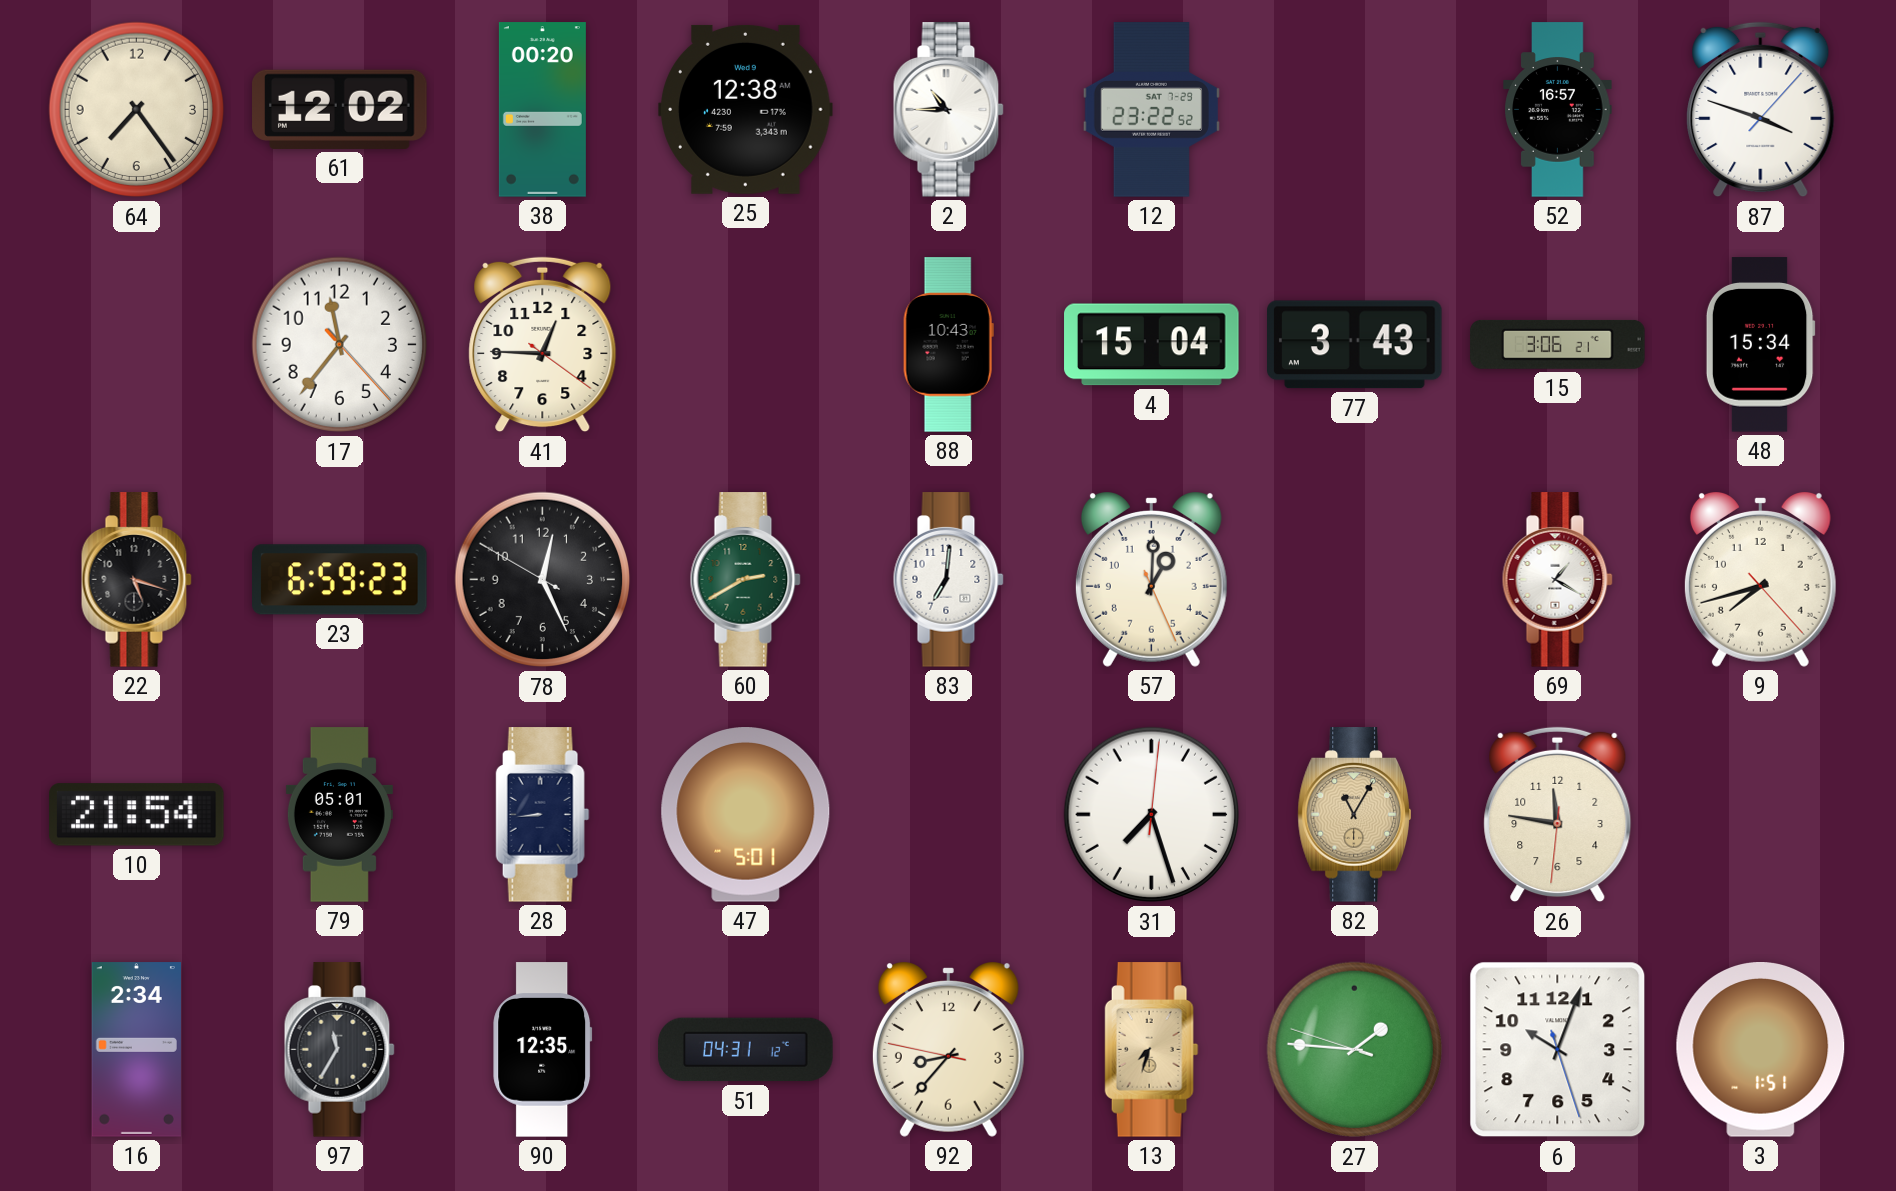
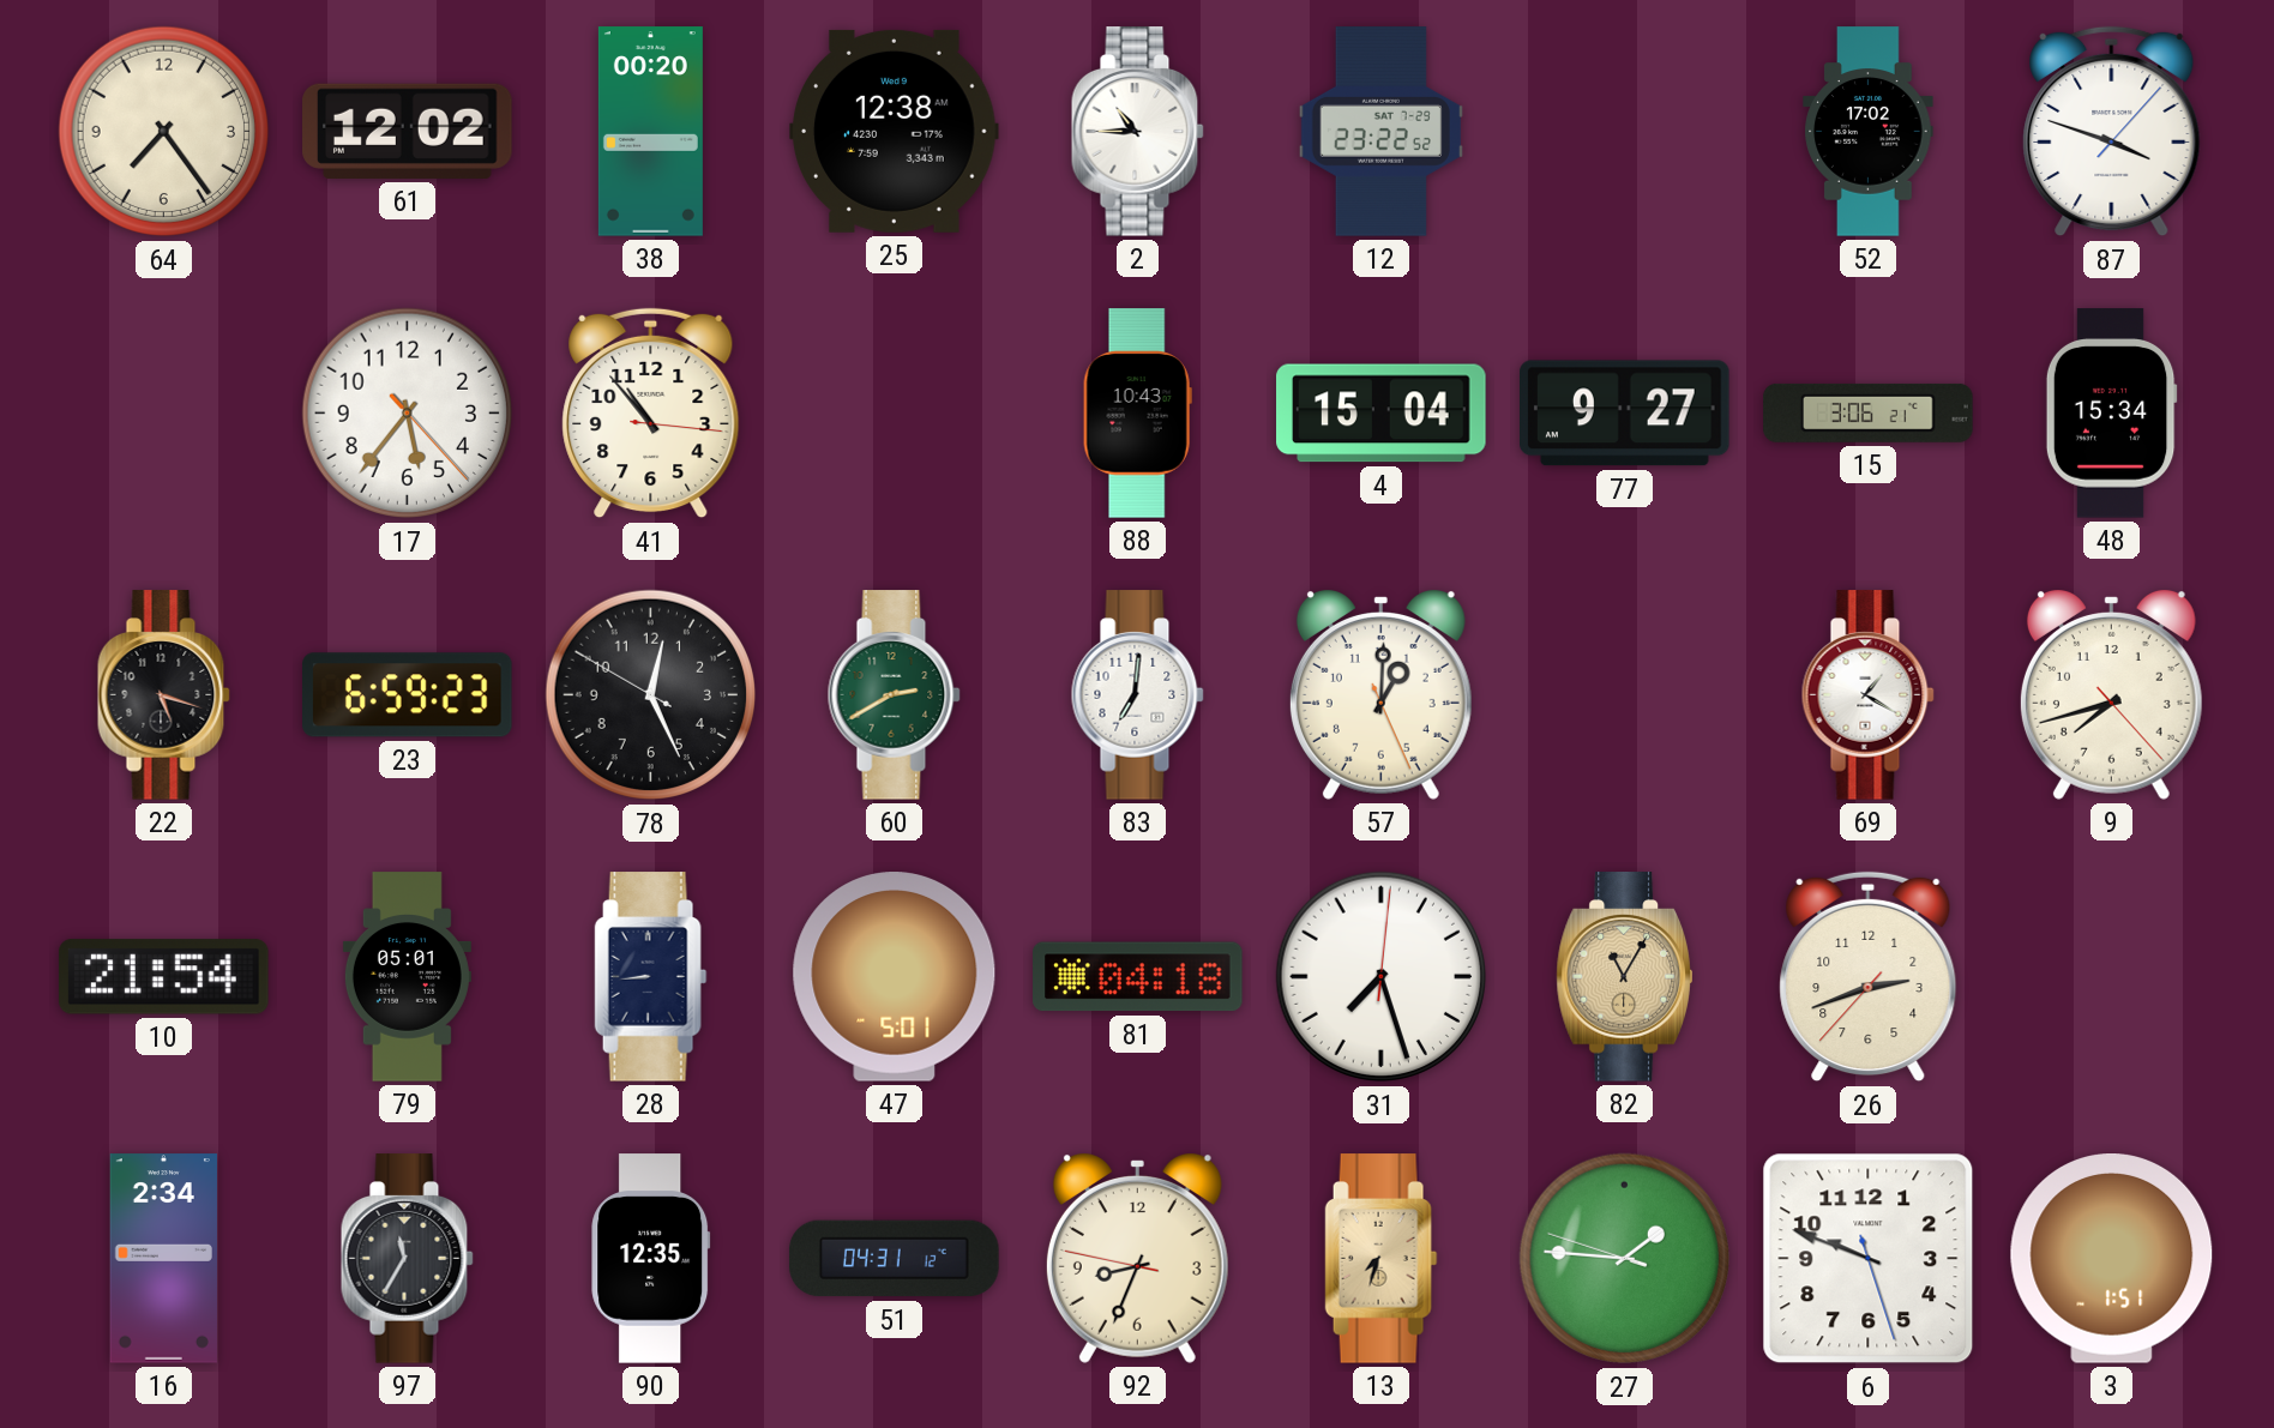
52: 16:57 -> 17:02 (1869, 132)
17: 11:36 -> 5:36 (408, 414)
41: 12:45 -> 10:53 (651, 414)
77: 3:43 -> 9:27 (1625, 414)
81: none -> 04:18 (1138, 977)
26: 11:46 -> 2:41 (1869, 977)
92: 8:36 -> 8:33 (1137, 1259)
6: 10:03 -> 9:48 (1869, 1259)
